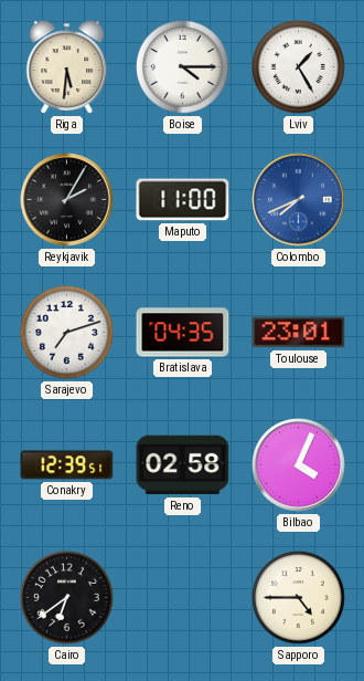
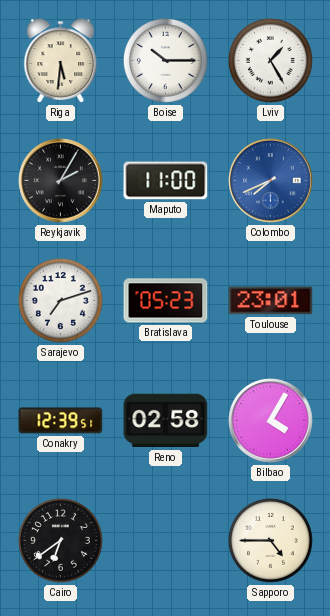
Boise: 4:15 -> 10:15 (165, 60)
Bratislava: 04:35 -> 05:23 (166, 301)
Bilbao: 4:04 -> 4:05 (271, 421)
